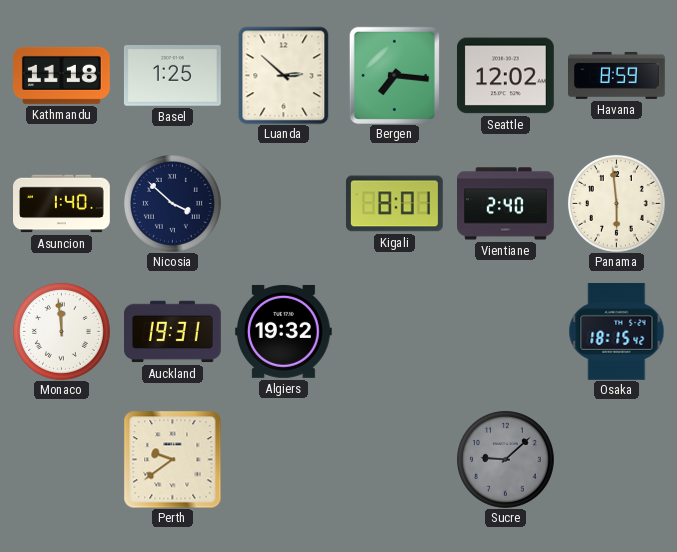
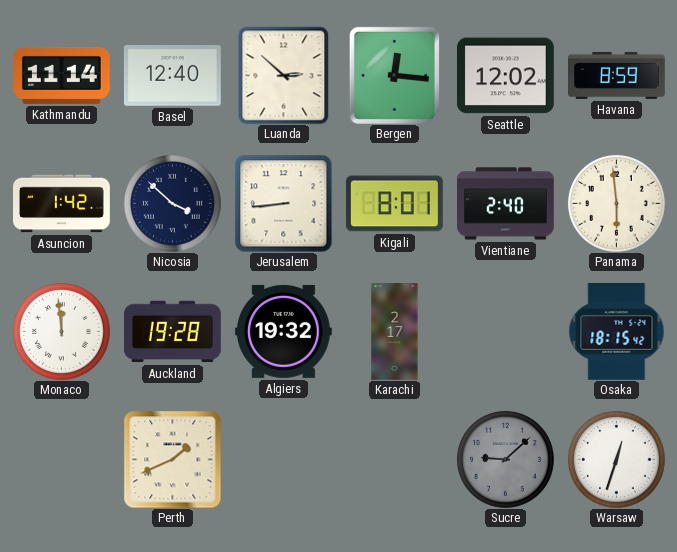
Kathmandu: 11:18 -> 11:14 (62, 75)
Basel: 1:25 -> 12:40 (172, 76)
Bergen: 7:16 -> 12:16 (394, 75)
Asuncion: 1:40 -> 1:42 (62, 204)
Jerusalem: none -> 8:44 (283, 203)
Auckland: 19:31 -> 19:28 (173, 332)
Karachi: none -> 2:17 (395, 332)
Perth: 9:39 -> 1:41 (172, 459)
Warsaw: none -> 12:33 (616, 459)
